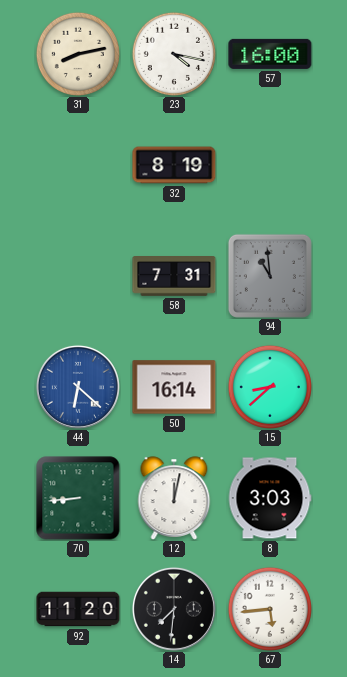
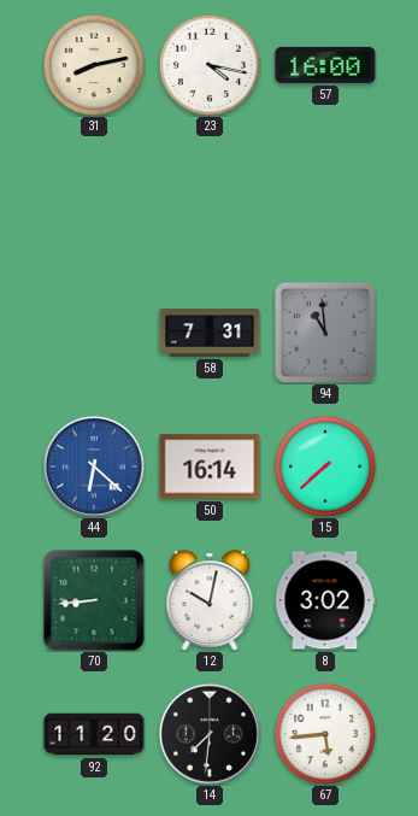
32: 8:19 -> none (174, 165)
15: 8:38 -> 7:38 (325, 466)
12: 12:02 -> 10:02 (210, 600)
8: 3:03 -> 3:02 (325, 600)
